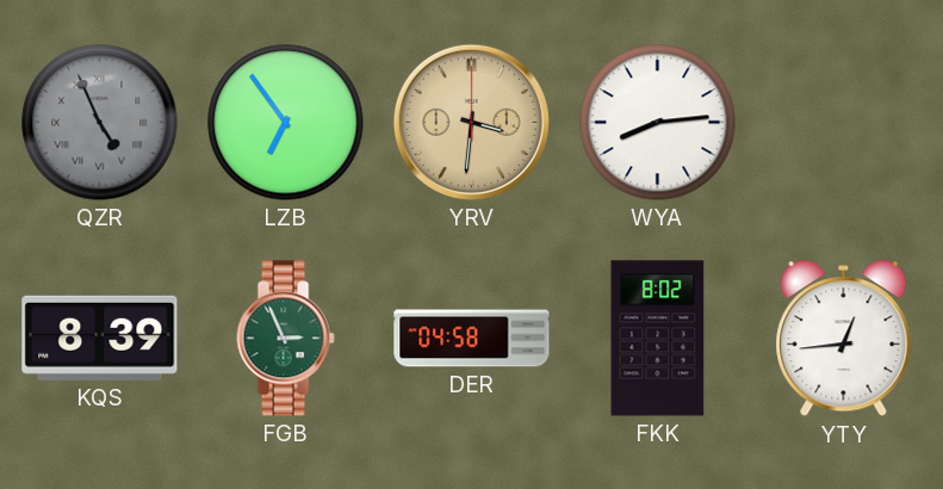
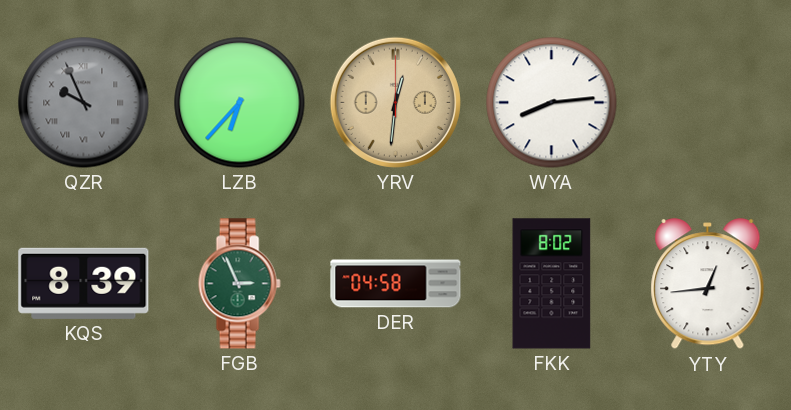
QZR: 4:56 -> 9:56 (84, 103)
LZB: 6:54 -> 6:37 (240, 103)
YRV: 3:31 -> 12:31 (395, 102)
